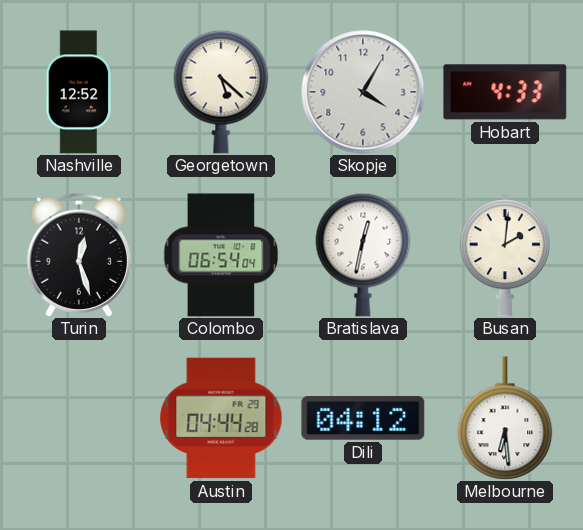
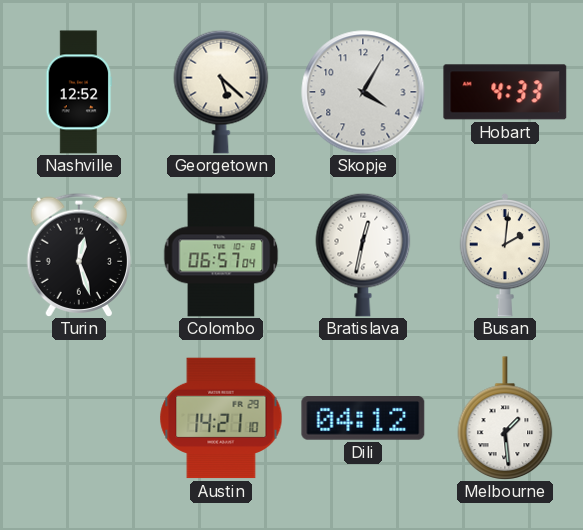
Colombo: 06:54 -> 06:57 (221, 255)
Austin: 04:44 -> 14:21 (221, 418)
Melbourne: 6:29 -> 1:29 (505, 418)
